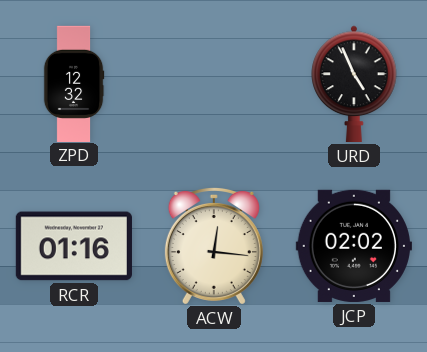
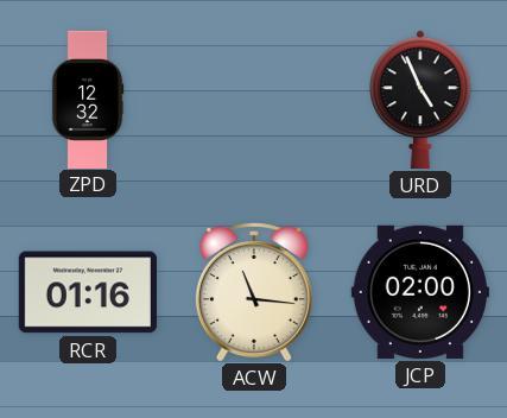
ACW: 12:16 -> 11:16 (254, 291)
JCP: 02:02 -> 02:00 (420, 292)
